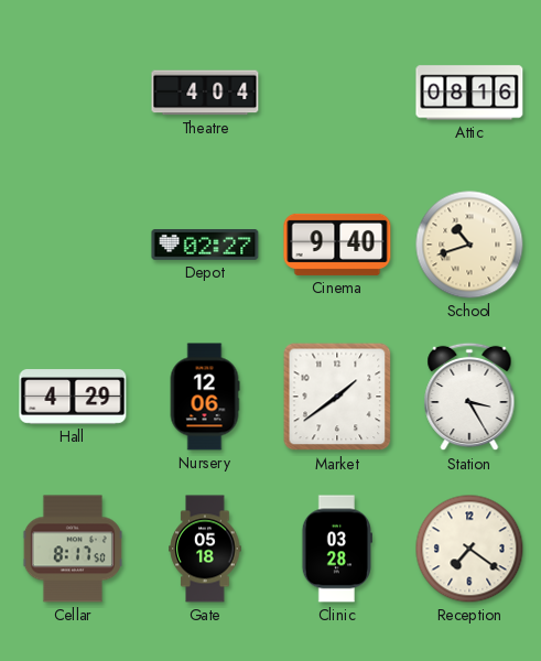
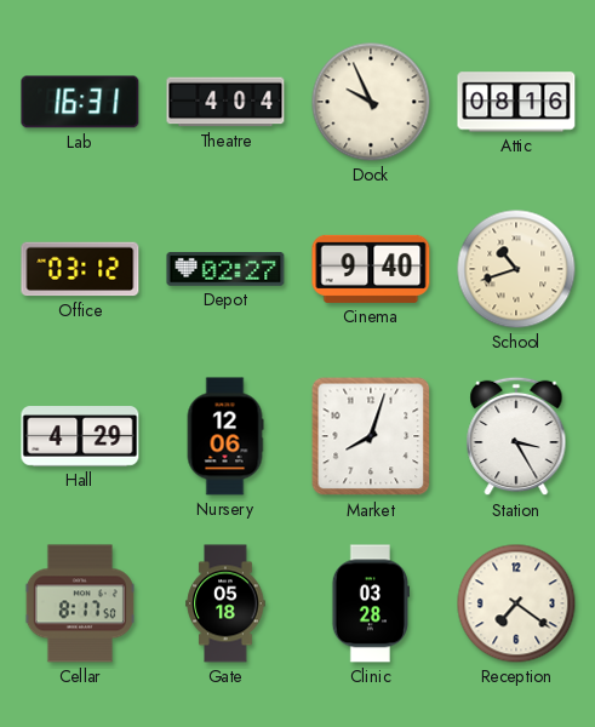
Lab: none -> 16:31 (80, 102)
Dock: none -> 9:56 (371, 102)
Office: none -> 03:12 (80, 269)
Market: 1:39 -> 8:03 (371, 436)
